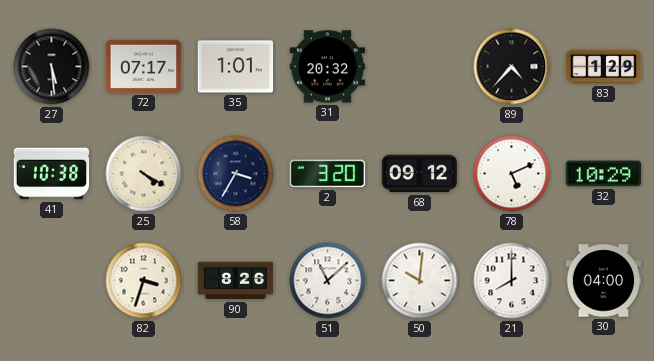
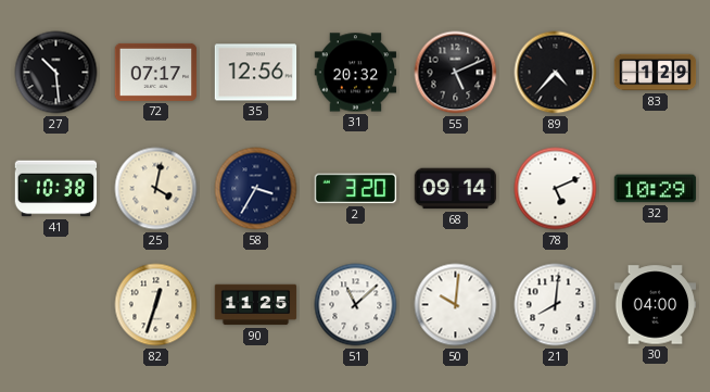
27: 5:29 -> 10:29 (56, 73)
35: 1:01 -> 12:56 (256, 73)
55: none -> 5:11 (456, 73)
25: 4:20 -> 4:02 (156, 189)
68: 09:12 -> 09:14 (456, 189)
82: 3:33 -> 12:33 (156, 305)
90: 8:26 -> 11:25 (256, 305)
21: 8:00 -> 8:01 (556, 305)
